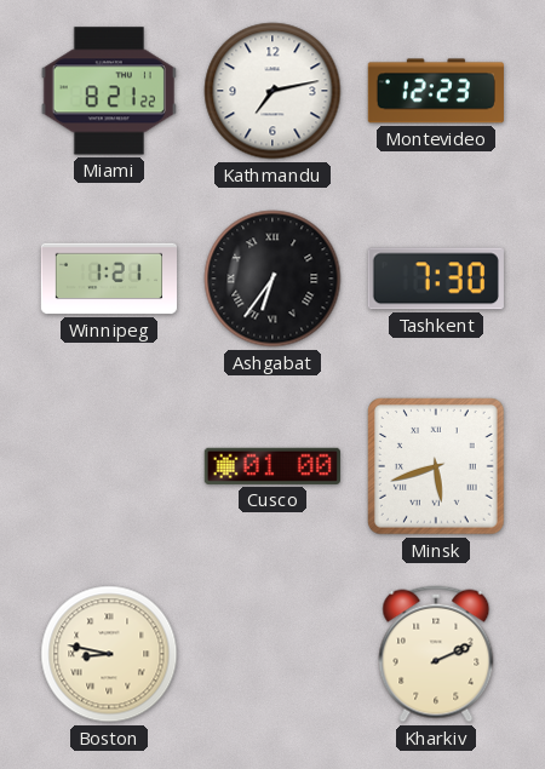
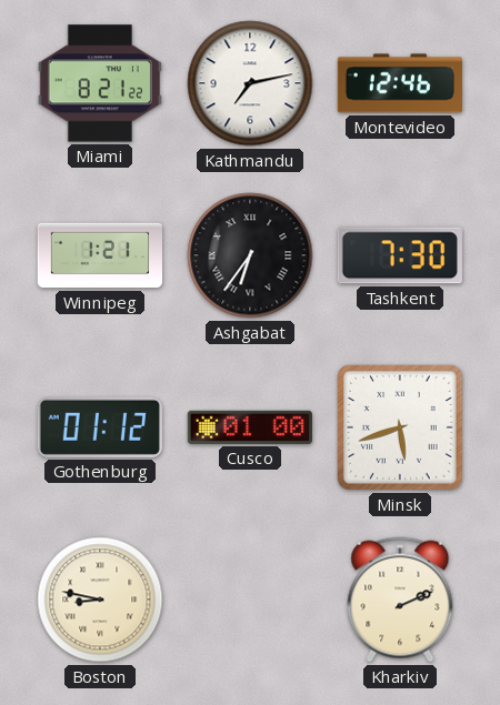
Montevideo: 12:23 -> 12:46 (400, 83)
Gothenburg: none -> 01:12 (100, 427)
